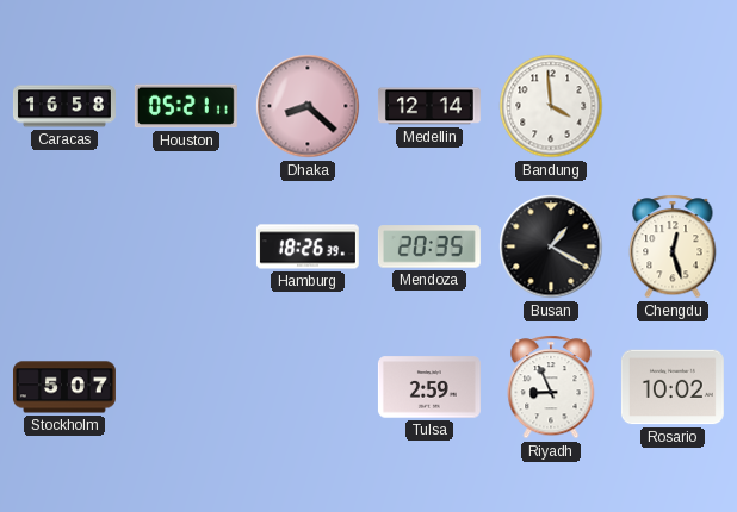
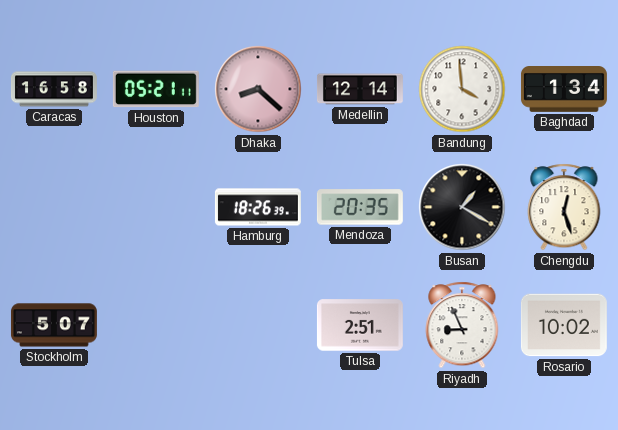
Baghdad: none -> 1:34 (564, 90)
Tulsa: 2:59 -> 2:51 (360, 325)
